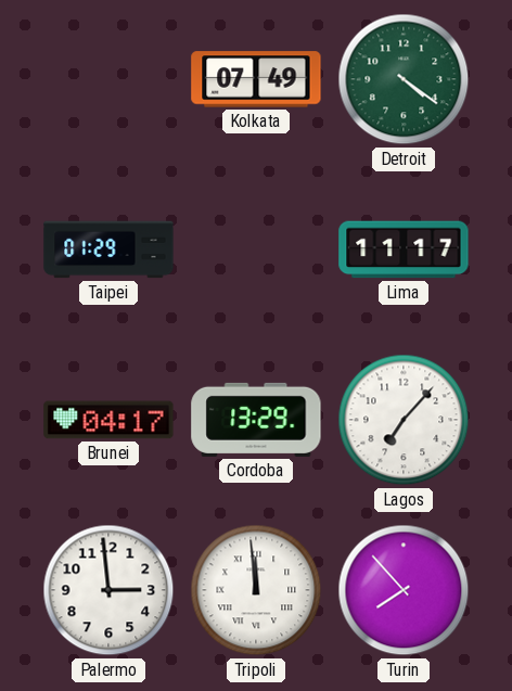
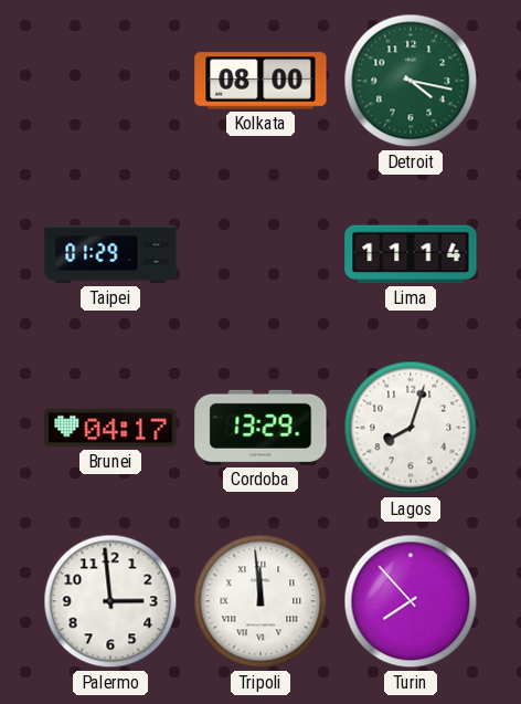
Kolkata: 07:49 -> 08:00 (260, 81)
Detroit: 4:21 -> 4:17 (411, 81)
Lima: 11:17 -> 11:14 (411, 254)
Lagos: 7:07 -> 8:03 (411, 428)
